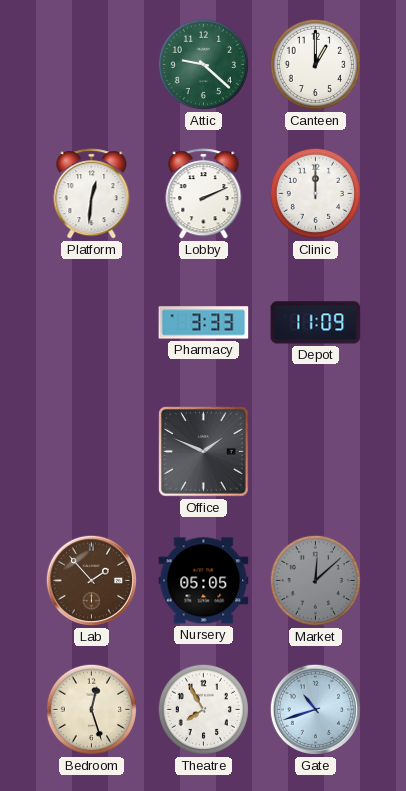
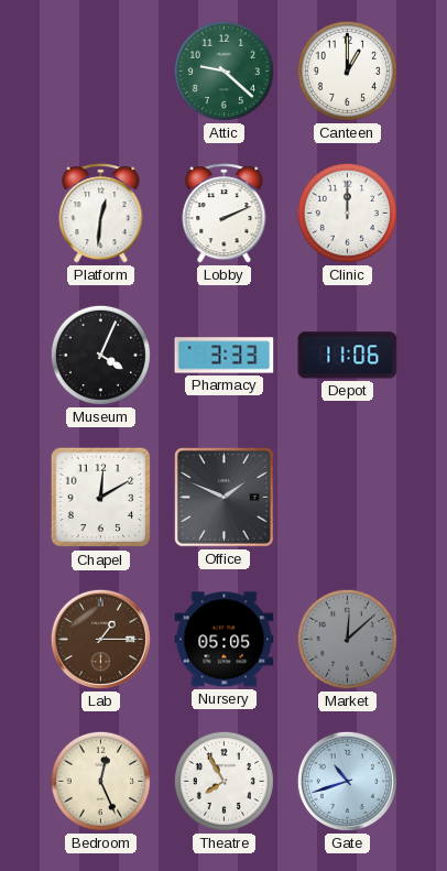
Museum: none -> 4:04 (100, 355)
Depot: 11:09 -> 11:06 (348, 356)
Chapel: none -> 12:10 (101, 498)
Lab: 1:53 -> 1:15 (100, 639)
Bedroom: 12:27 -> 12:26 (100, 781)
